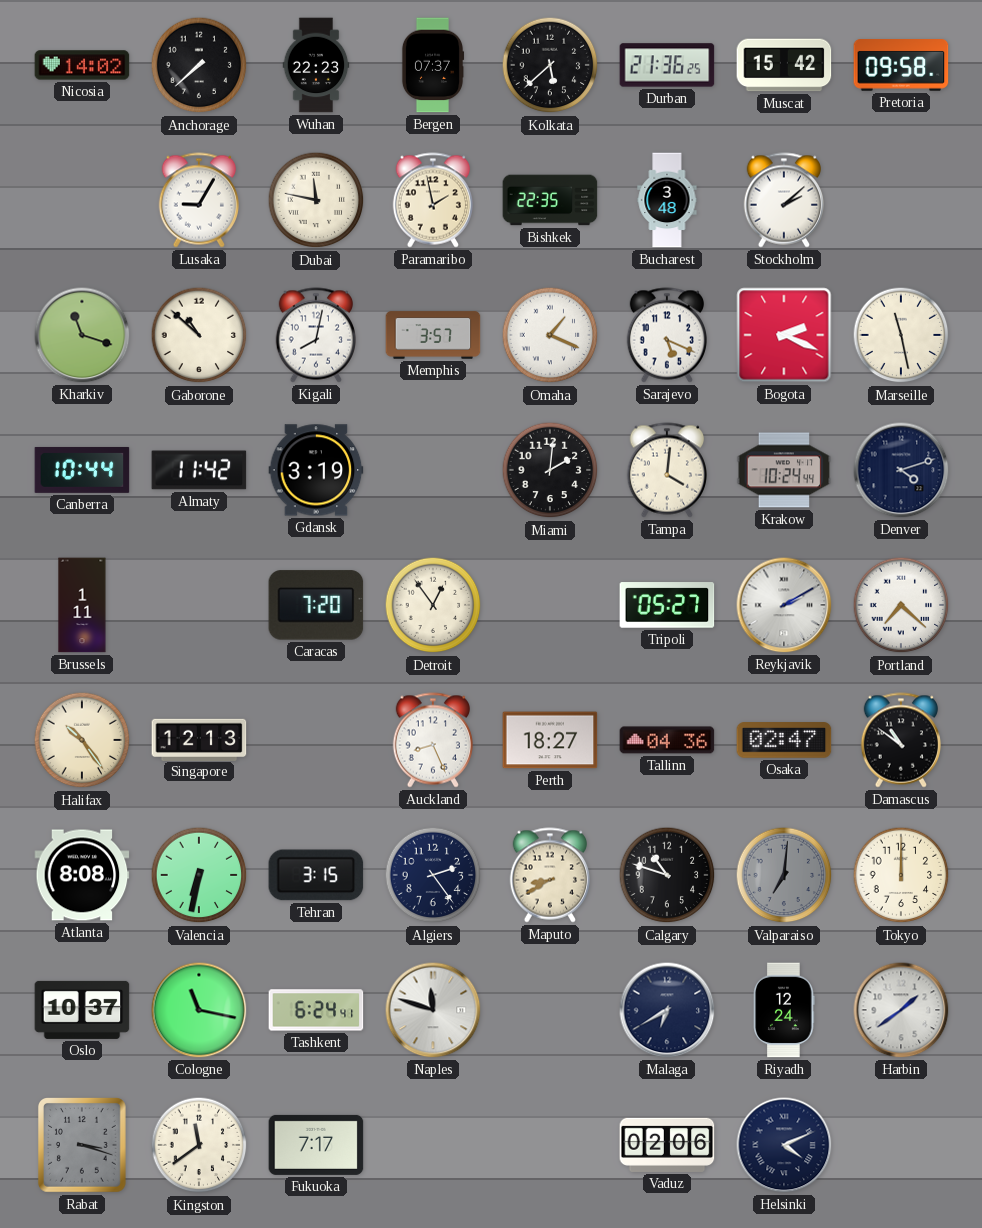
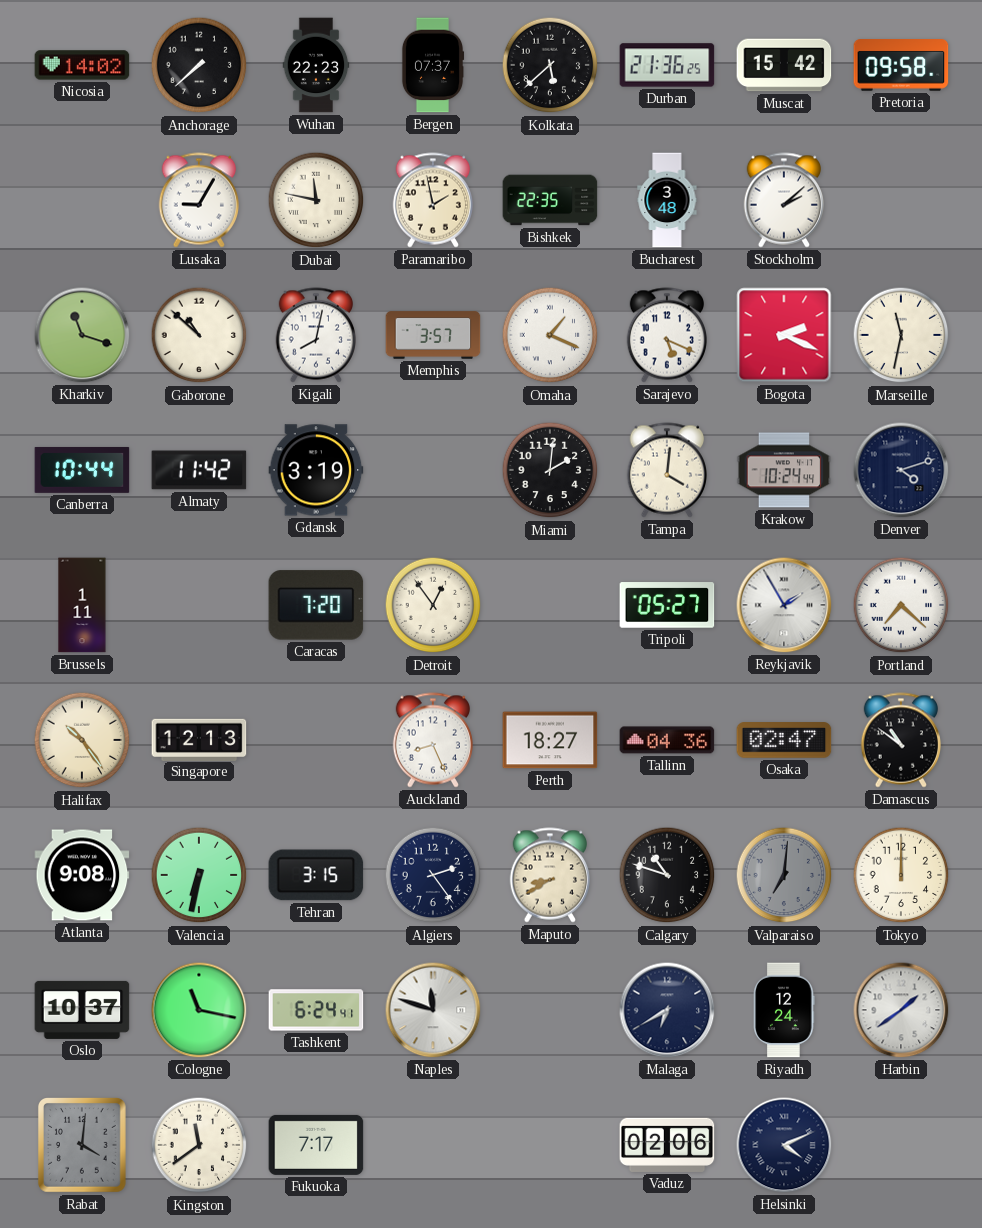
Marseille: 11:28 -> 11:32 (901, 335)
Reykjavik: 2:10 -> 1:55 (784, 605)
Atlanta: 8:08 -> 9:08 (82, 875)
Rabat: 3:18 -> 4:01 (82, 1146)
